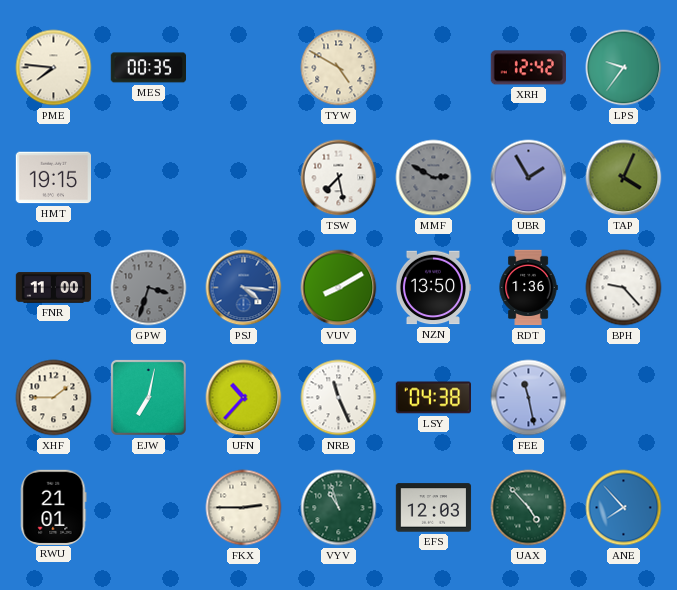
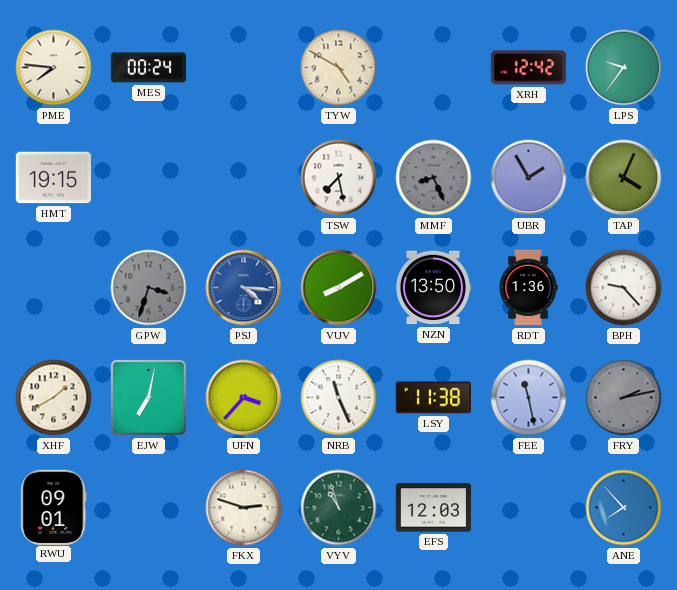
MES: 00:35 -> 00:24 (148, 68)
MMF: 2:50 -> 8:26 (434, 178)
FNR: 11:00 -> none (54, 288)
XHF: 1:45 -> 1:40 (54, 398)
UFN: 10:37 -> 3:37 (244, 398)
LSY: 04:38 -> 11:38 (433, 398)
FRY: none -> 2:13 (624, 398)
RWU: 21:01 -> 09:01 (54, 507)
FKX: 2:45 -> 2:48 (244, 508)
UAX: 4:53 -> none (529, 508)
